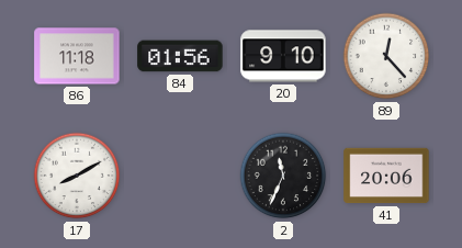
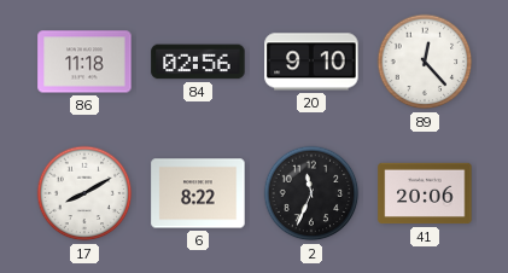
84: 01:56 -> 02:56 (198, 62)
6: none -> 8:22 (198, 193)
